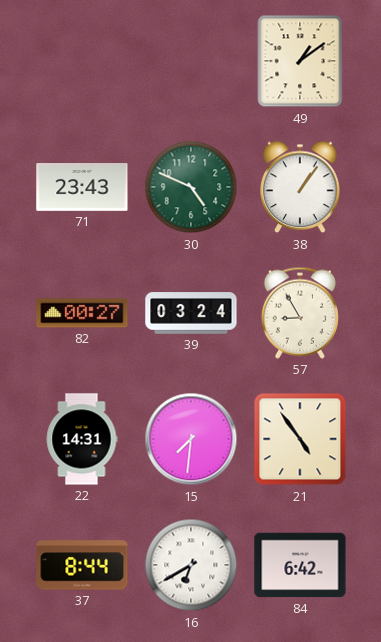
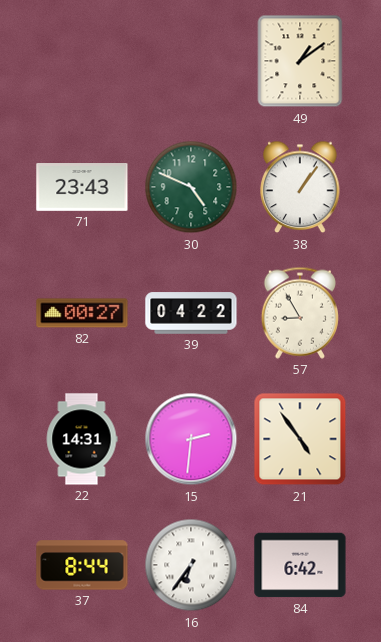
39: 03:24 -> 04:22 (191, 313)
15: 7:31 -> 2:31 (191, 439)
16: 6:40 -> 6:36 (191, 565)
